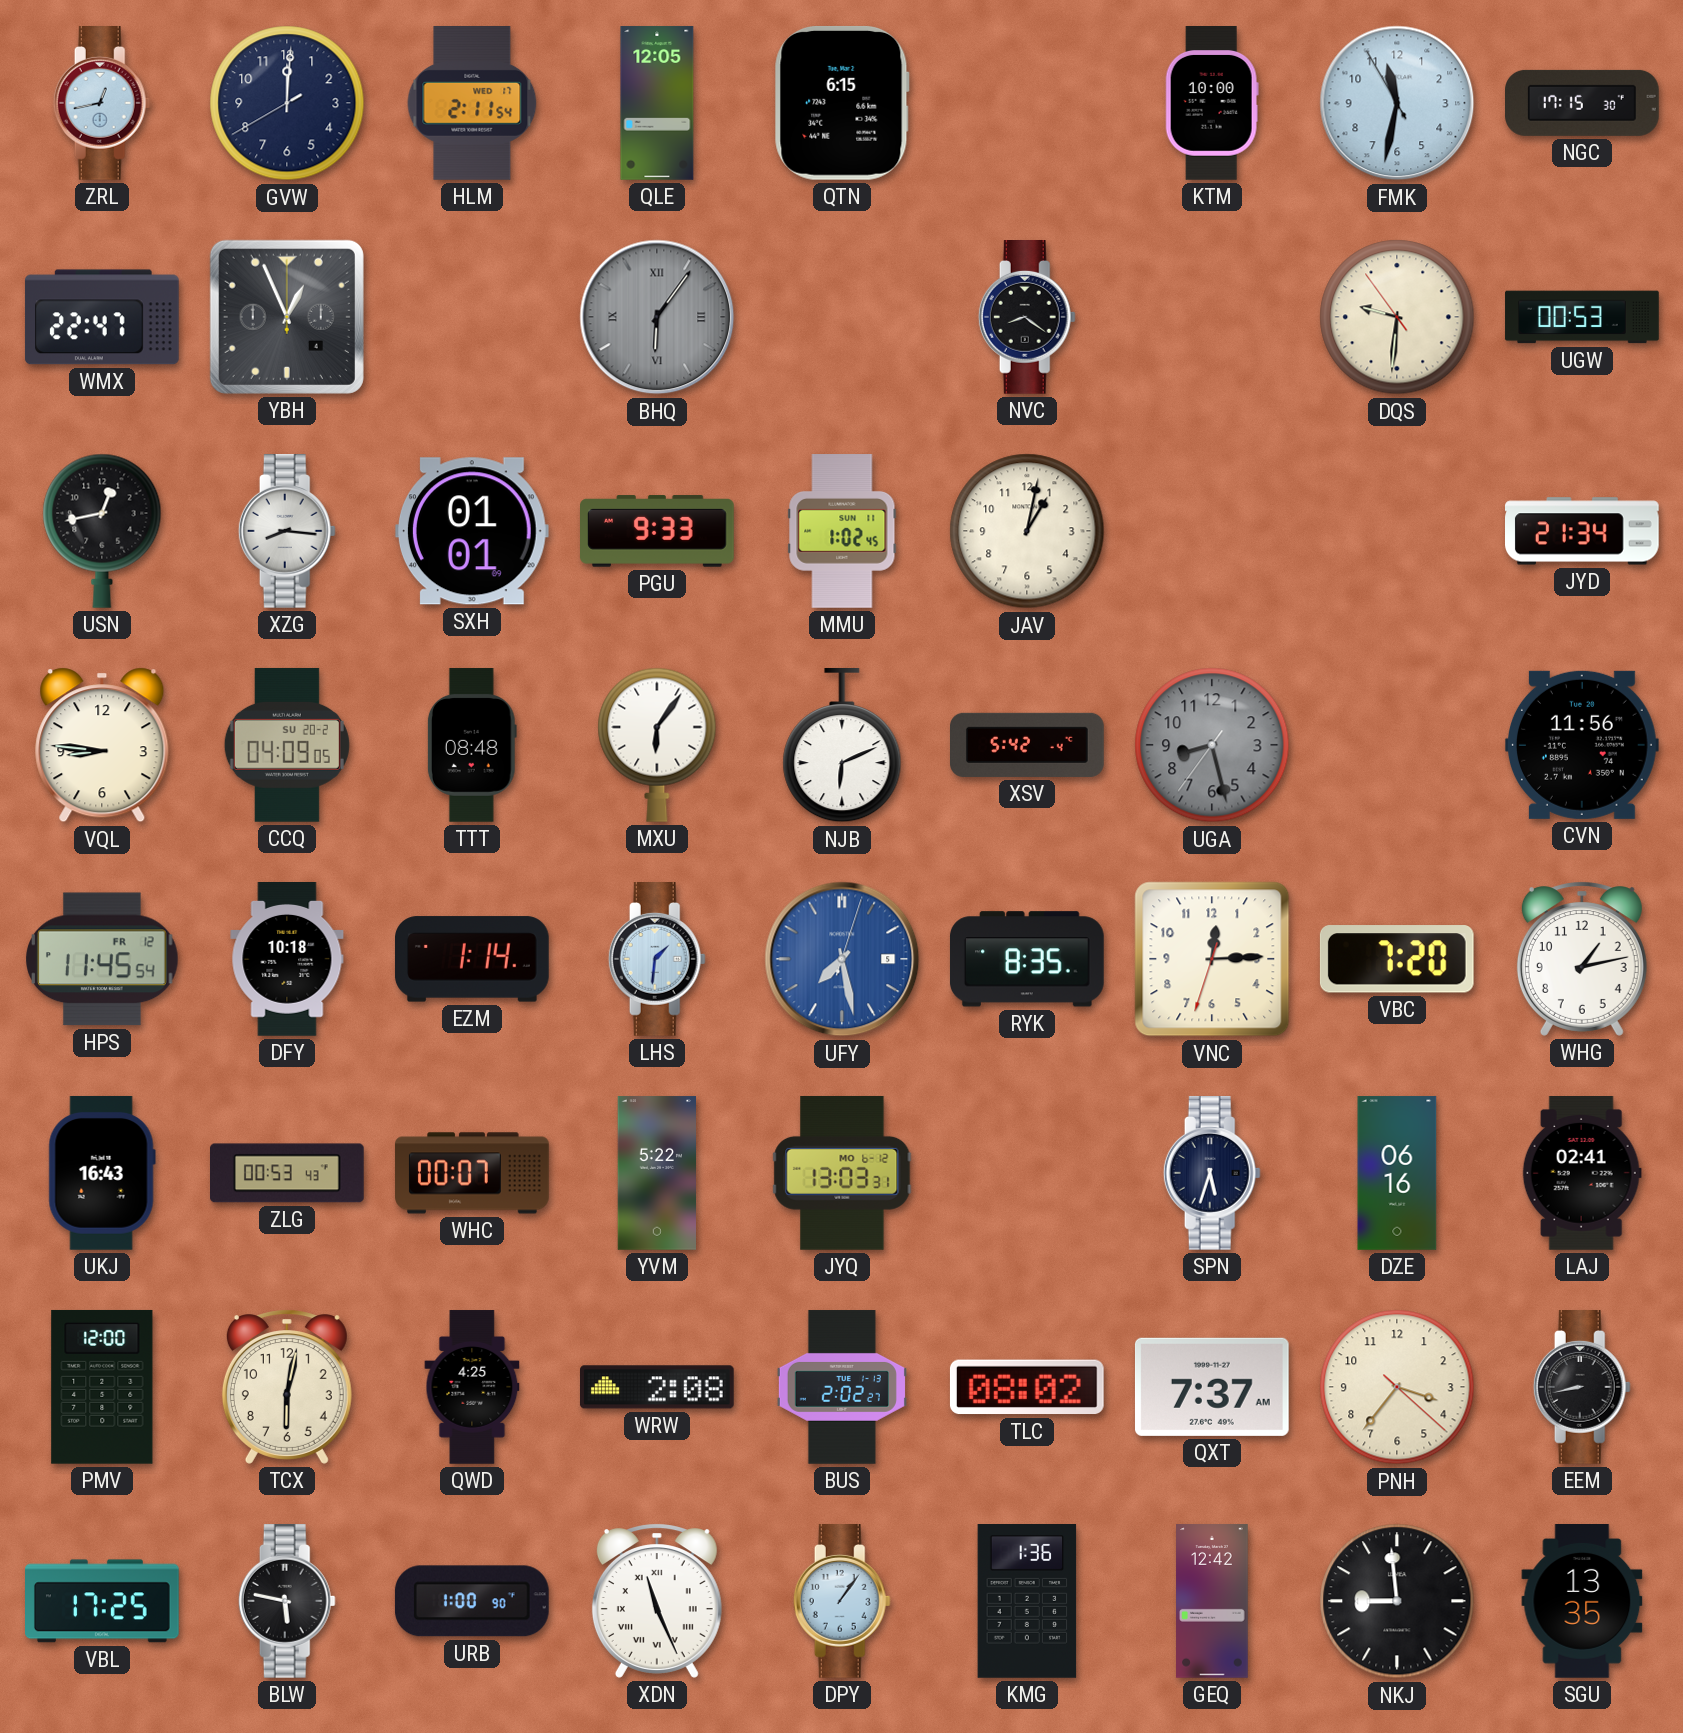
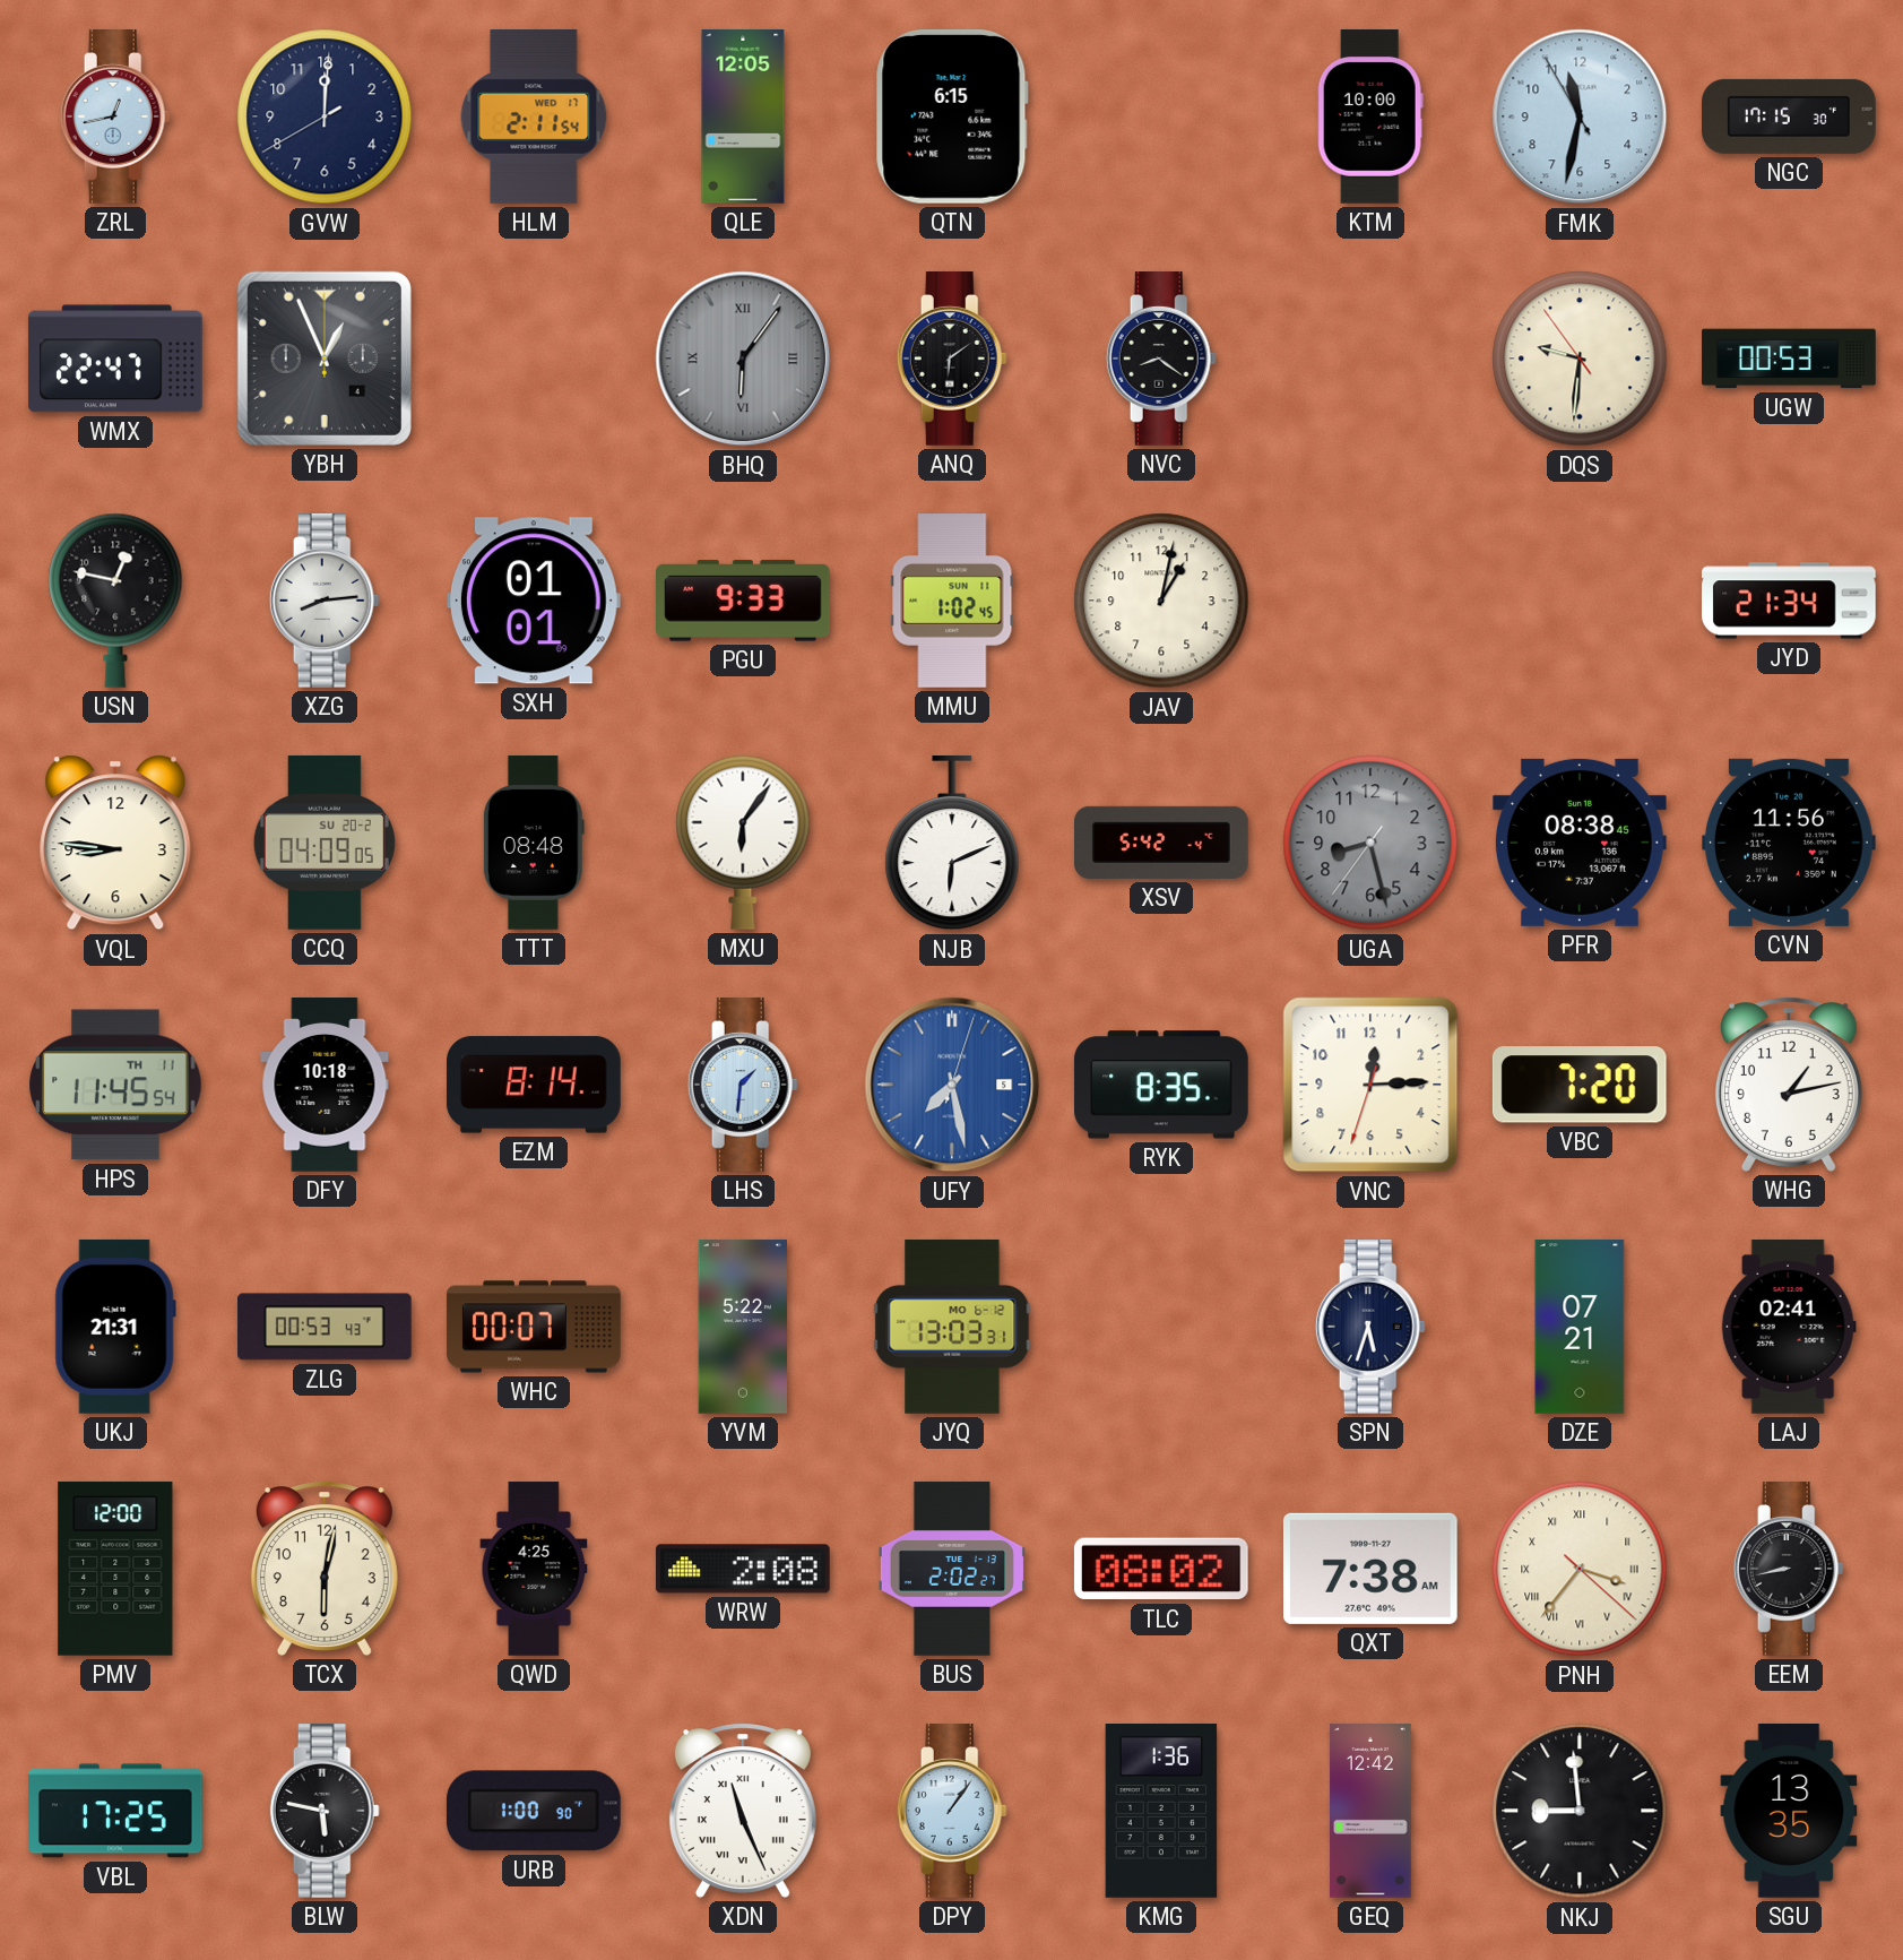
ANQ: none -> 6:09 (952, 360)
USN: 12:43 -> 12:47 (115, 601)
XZG: 8:16 -> 8:14 (325, 602)
PFR: none -> 08:38 (1580, 843)
HPS date: FR 12 -> TH 11 (115, 1085)
EZM: 1:14 -> 8:14 (535, 1085)
UKJ: 16:43 -> 21:31 (115, 1327)
DZE: 06:16 -> 07:21 (1580, 1327)
QXT: 7:37 -> 7:38 (1370, 1569)
PNH numerals: Arabic -> Roman (1580, 1569)
